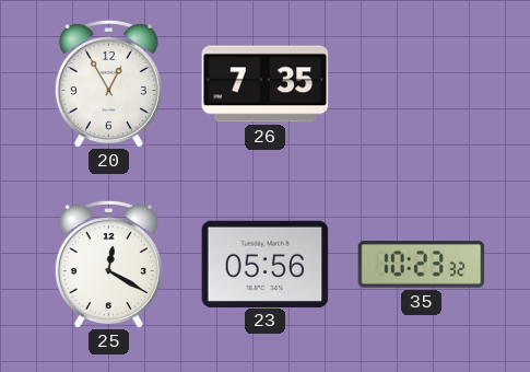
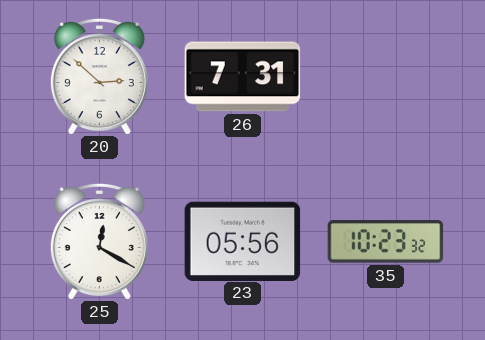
20: 12:55 -> 2:52 (99, 76)
26: 7:35 -> 7:31 (243, 77)
